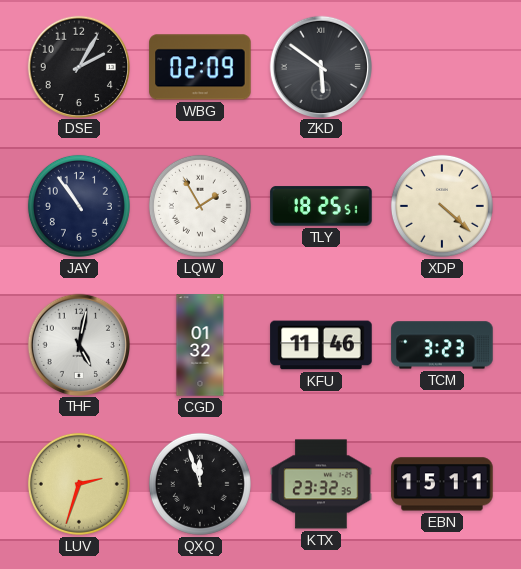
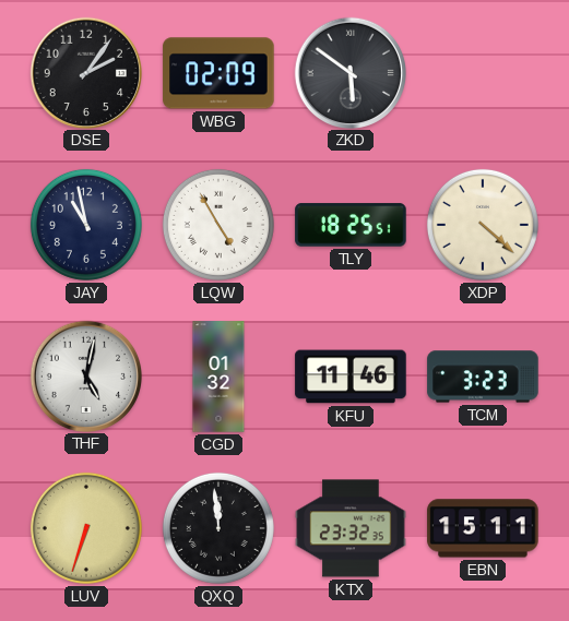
DSE: 2:05 -> 2:06 (85, 72)
JAY: 10:54 -> 10:58 (86, 225)
LQW: 1:55 -> 4:55 (218, 225)
LUV: 2:33 -> 6:33 (86, 528)
QXQ: 11:57 -> 11:59 (218, 528)
